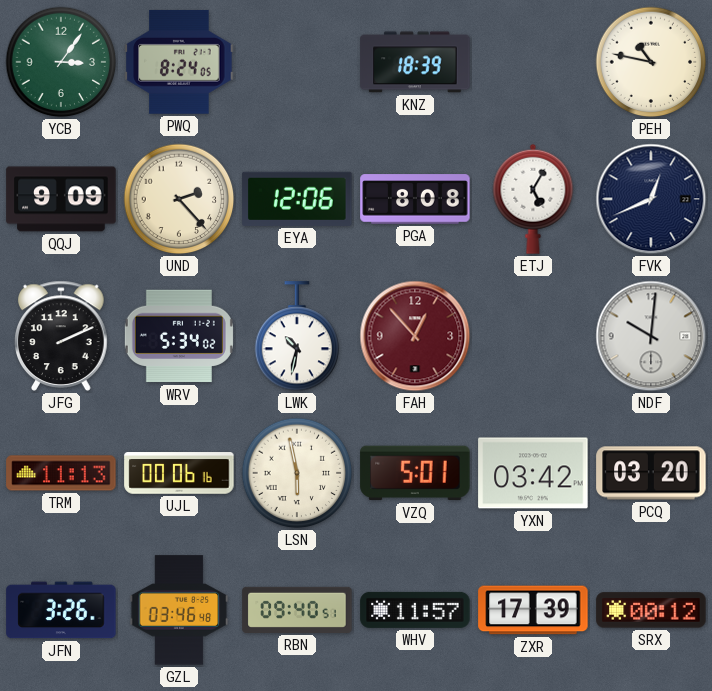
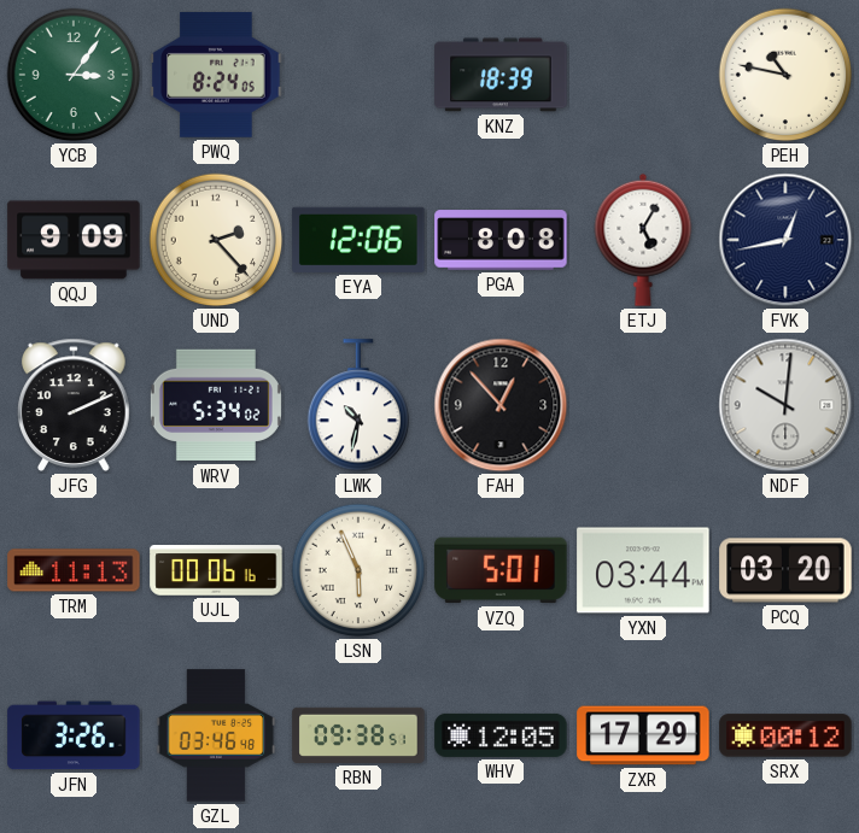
FVK: 12:41 -> 12:43 (785, 240)
FAH dial: burgundy -> black (501, 405)
LSN: 5:58 -> 5:56 (358, 570)
YXN: 03:42 -> 03:44 (643, 570)
RBN: 09:40 -> 09:38 (358, 735)
WHV: 11:57 -> 12:05 (501, 735)
ZXR: 17:39 -> 17:29 (643, 735)
